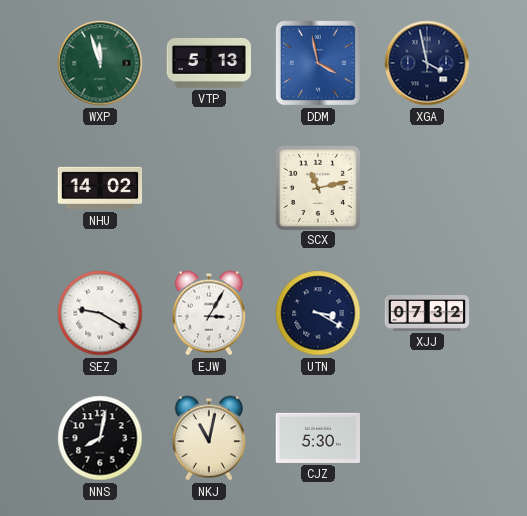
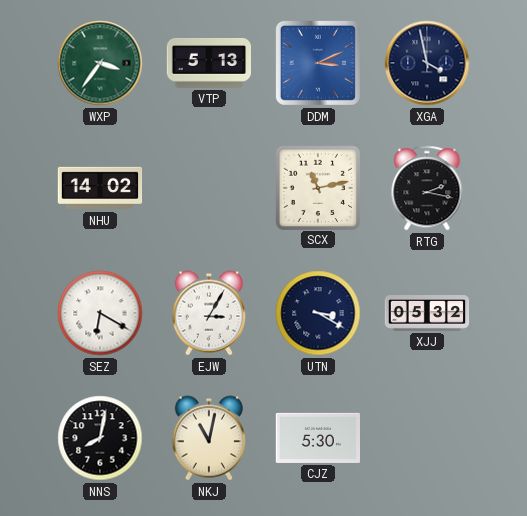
WXP: 11:57 -> 3:36 (100, 63)
DDM: 3:58 -> 3:11 (318, 63)
RTG: none -> 2:17 (427, 188)
SEZ: 9:20 -> 6:20 (100, 313)
XJJ: 07:32 -> 05:32 (427, 314)
